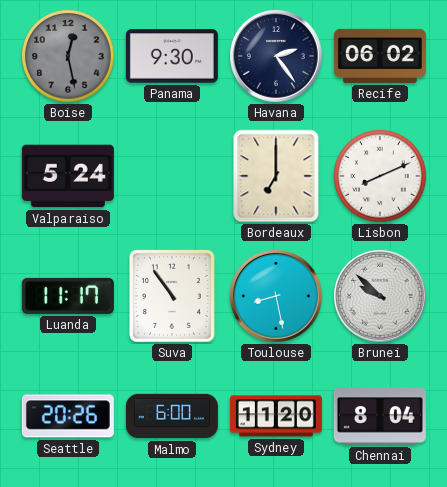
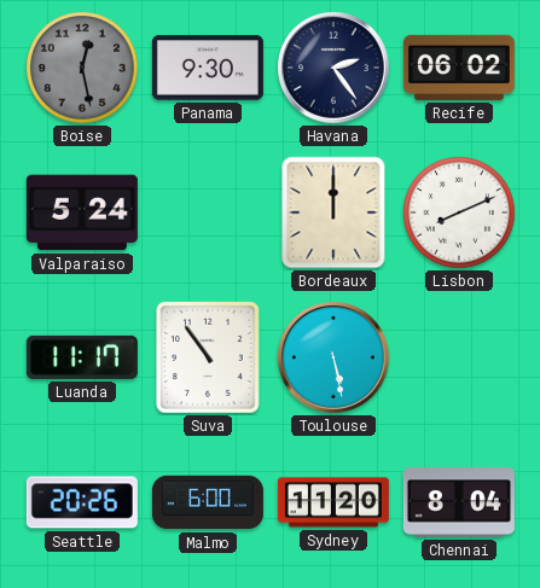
Bordeaux: 7:00 -> 12:00 (333, 213)
Toulouse: 8:28 -> 5:28 (335, 359)
Brunei: 9:52 -> none (381, 297)
